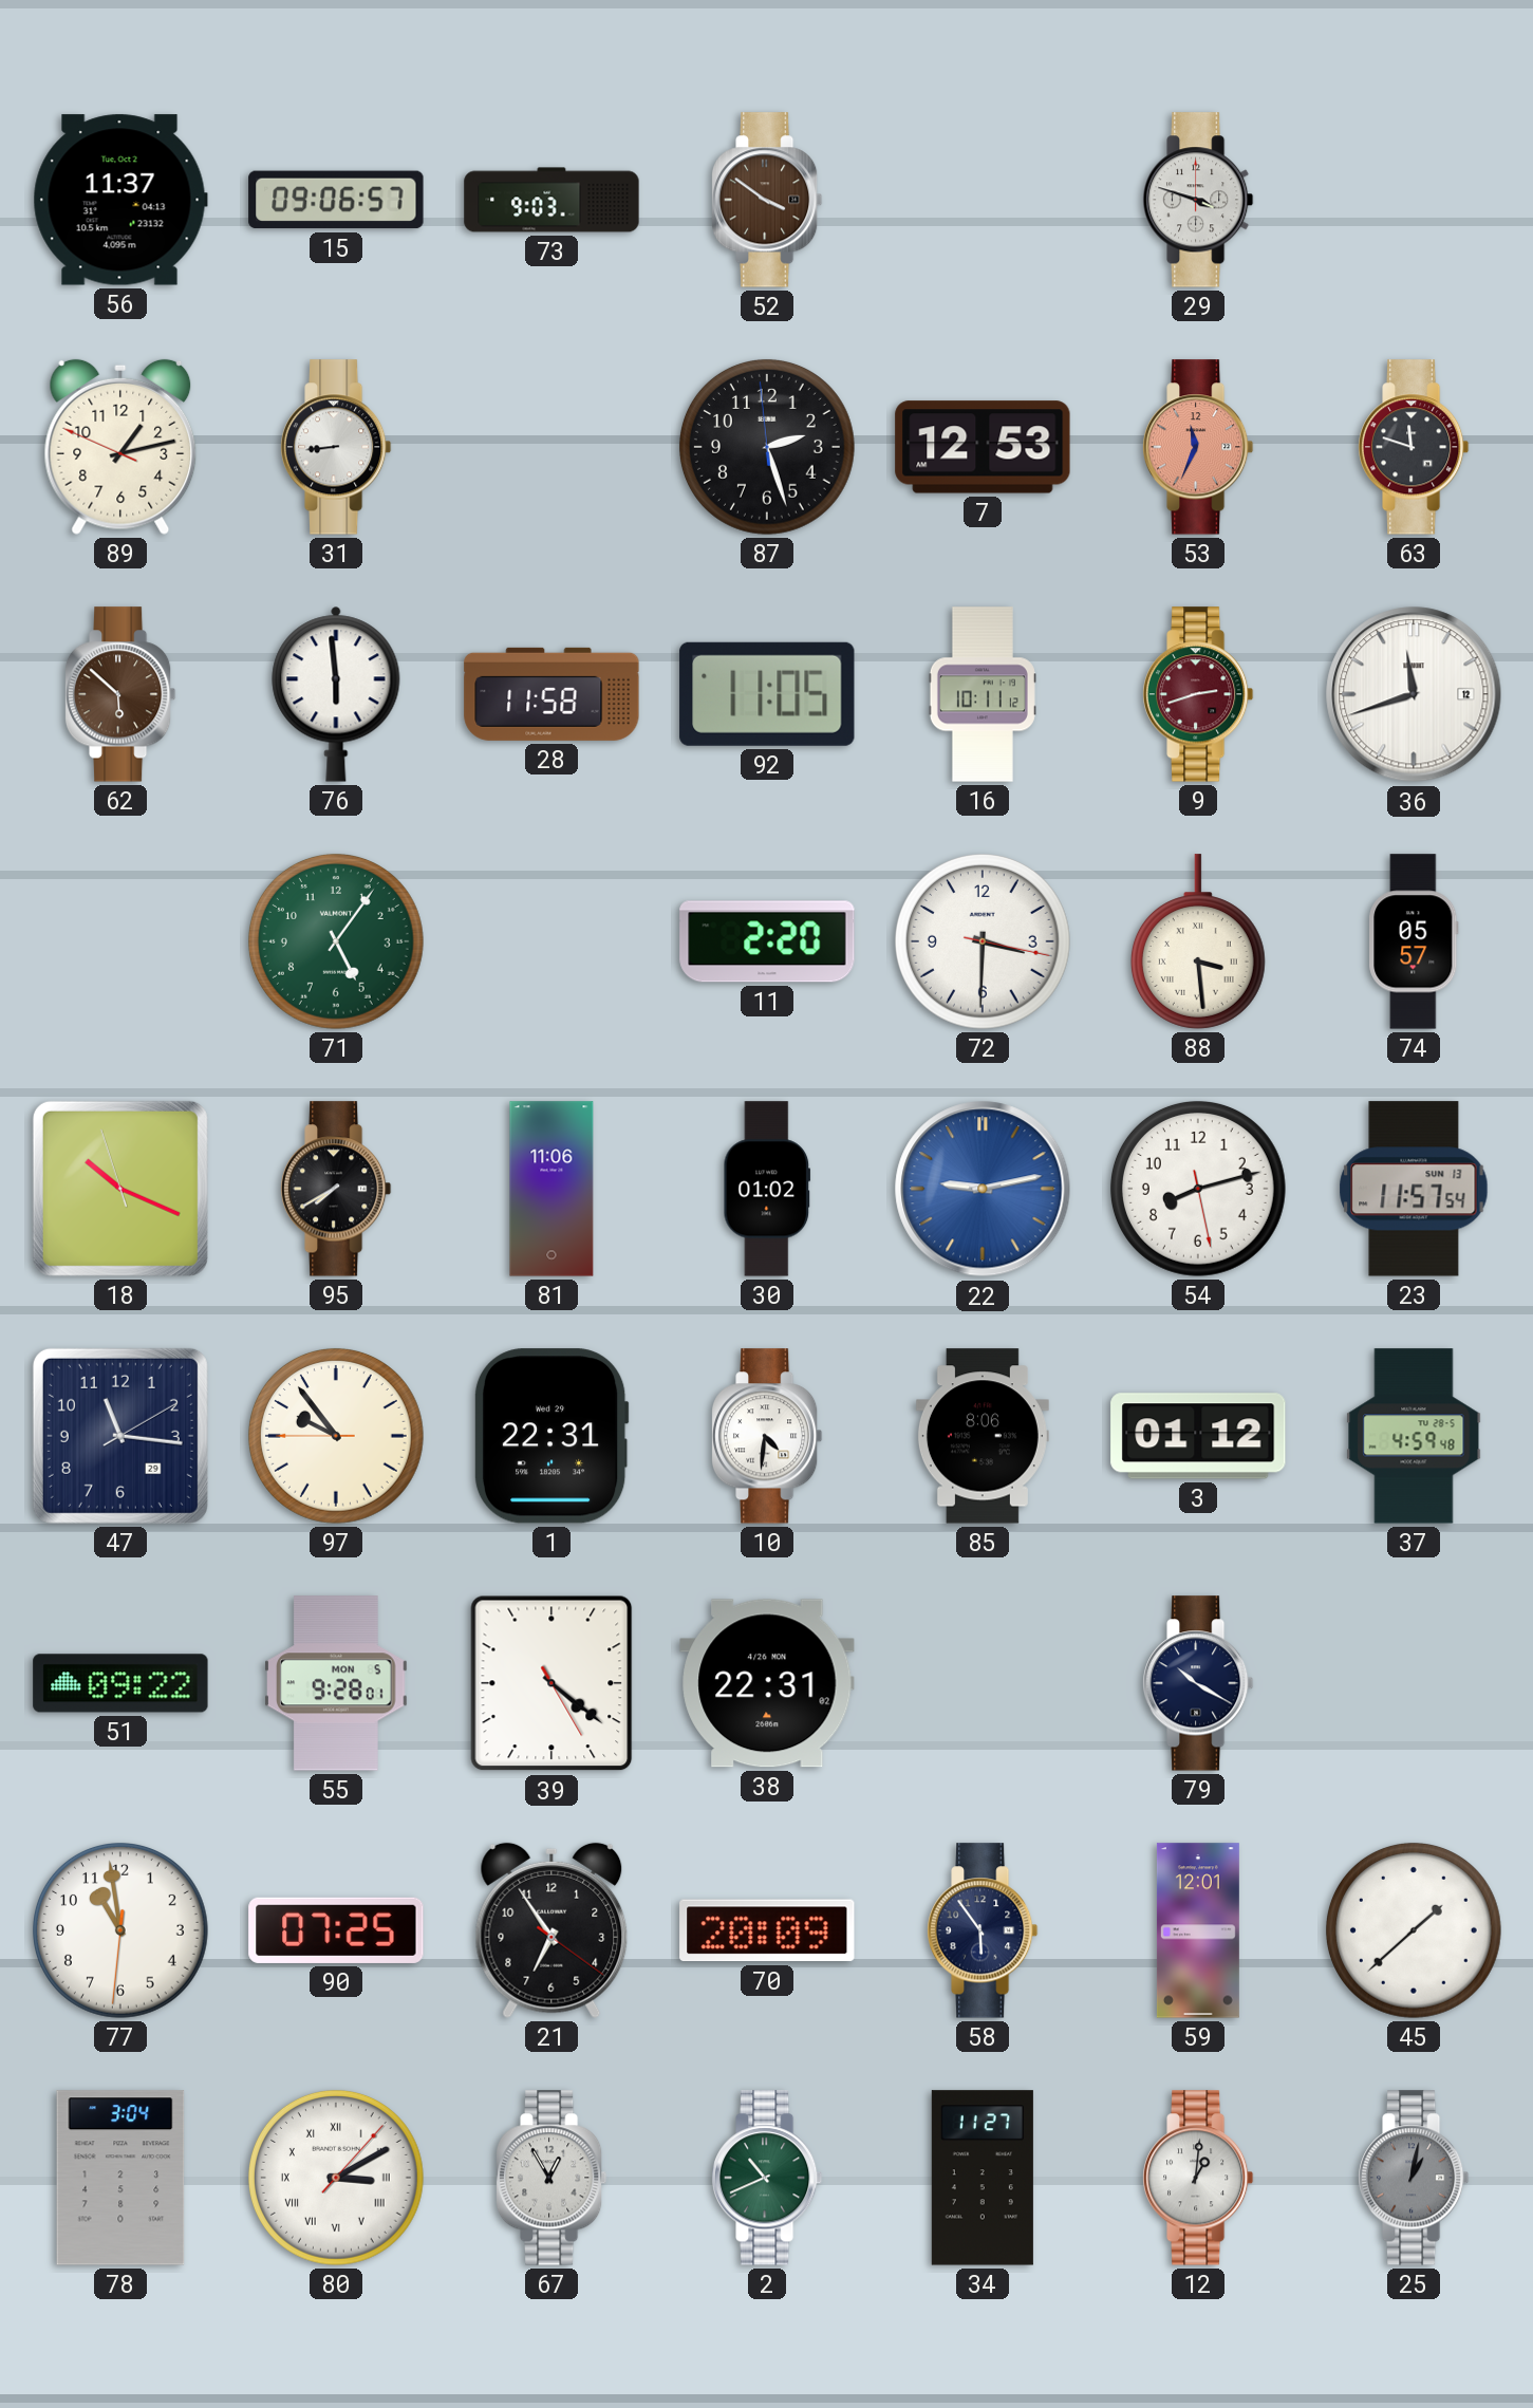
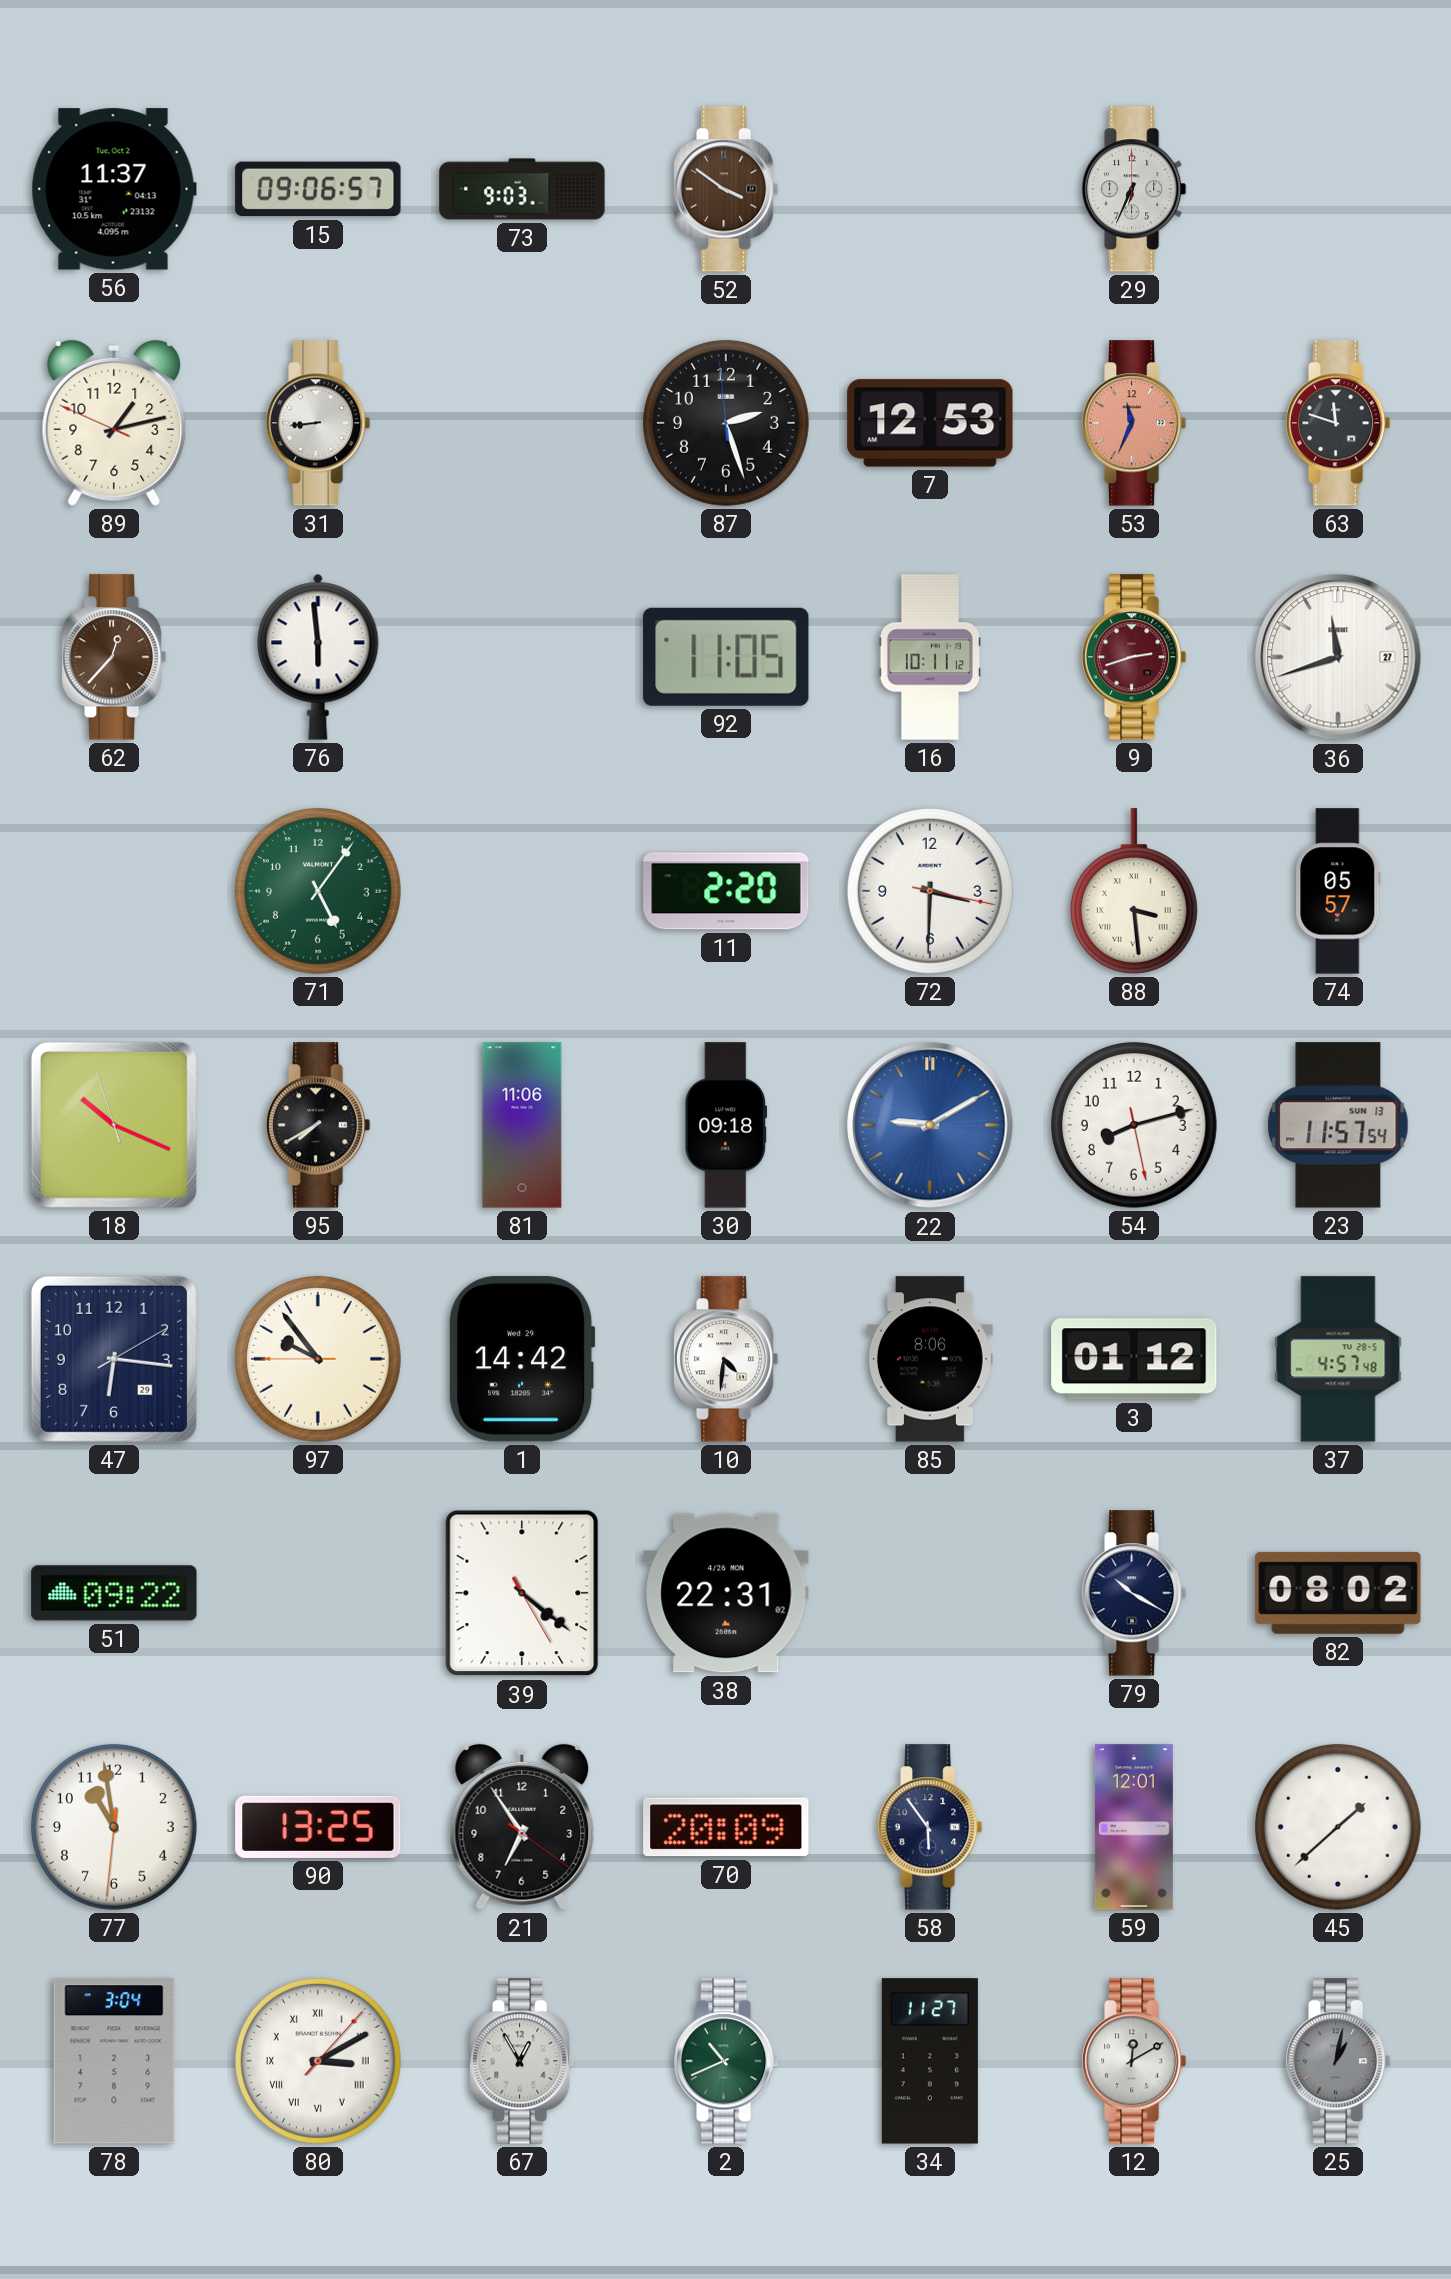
29: 3:48 -> 6:34 (1134, 189)
62: 5:52 -> 12:37 (114, 657)
28: 11:58 -> none (551, 694)
36 date: 12 -> 27 (1338, 657)
30: 01:02 -> 09:18 (726, 1125)
22: 9:13 -> 9:10 (930, 1125)
47: 11:16 -> 6:16 (114, 1359)
1: 22:31 -> 14:42 (522, 1359)
37: 4:59 -> 4:57 (1338, 1359)
55: 9:28 -> none (336, 1683)
82: none -> 08:02 (1338, 1593)
90: 07:25 -> 13:25 (318, 1827)
12: 1:01 -> 12:10 (1134, 2061)
